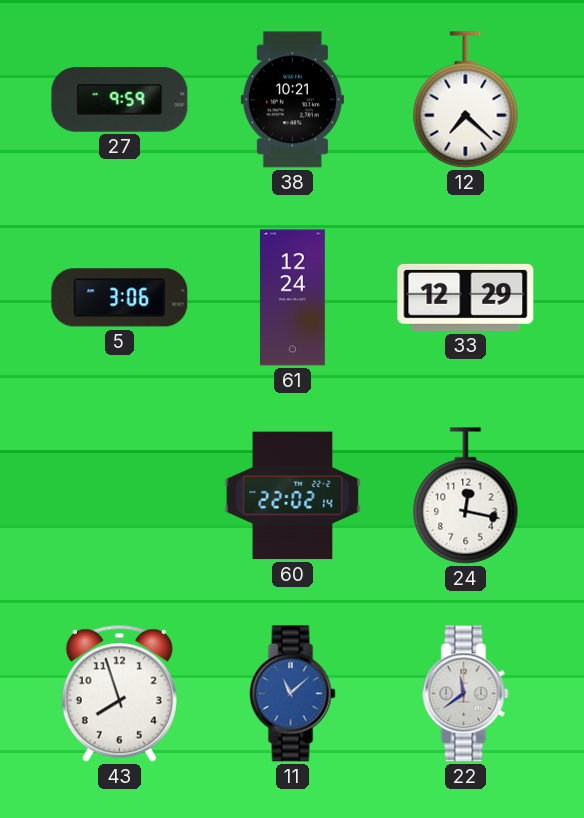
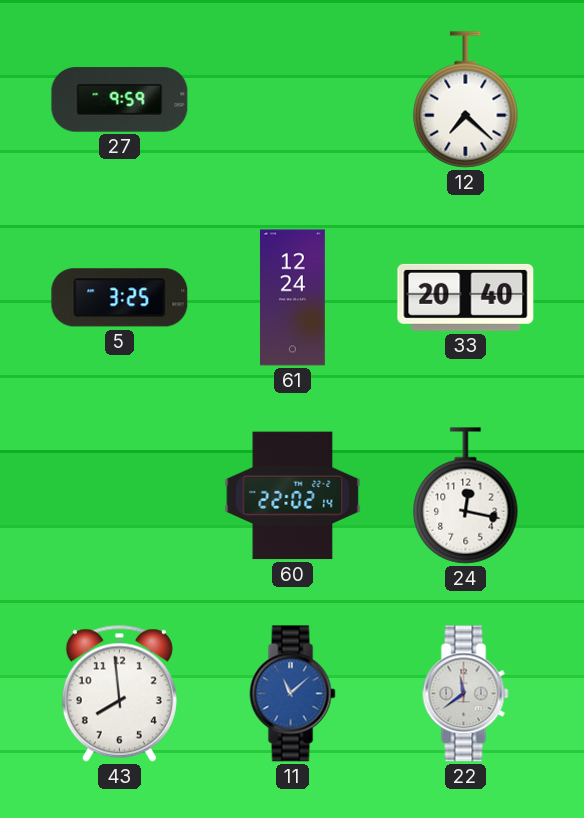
38: 10:21 -> none (292, 100)
5: 3:06 -> 3:25 (120, 298)
33: 12:29 -> 20:40 (466, 297)
43: 7:57 -> 7:59 (119, 693)
